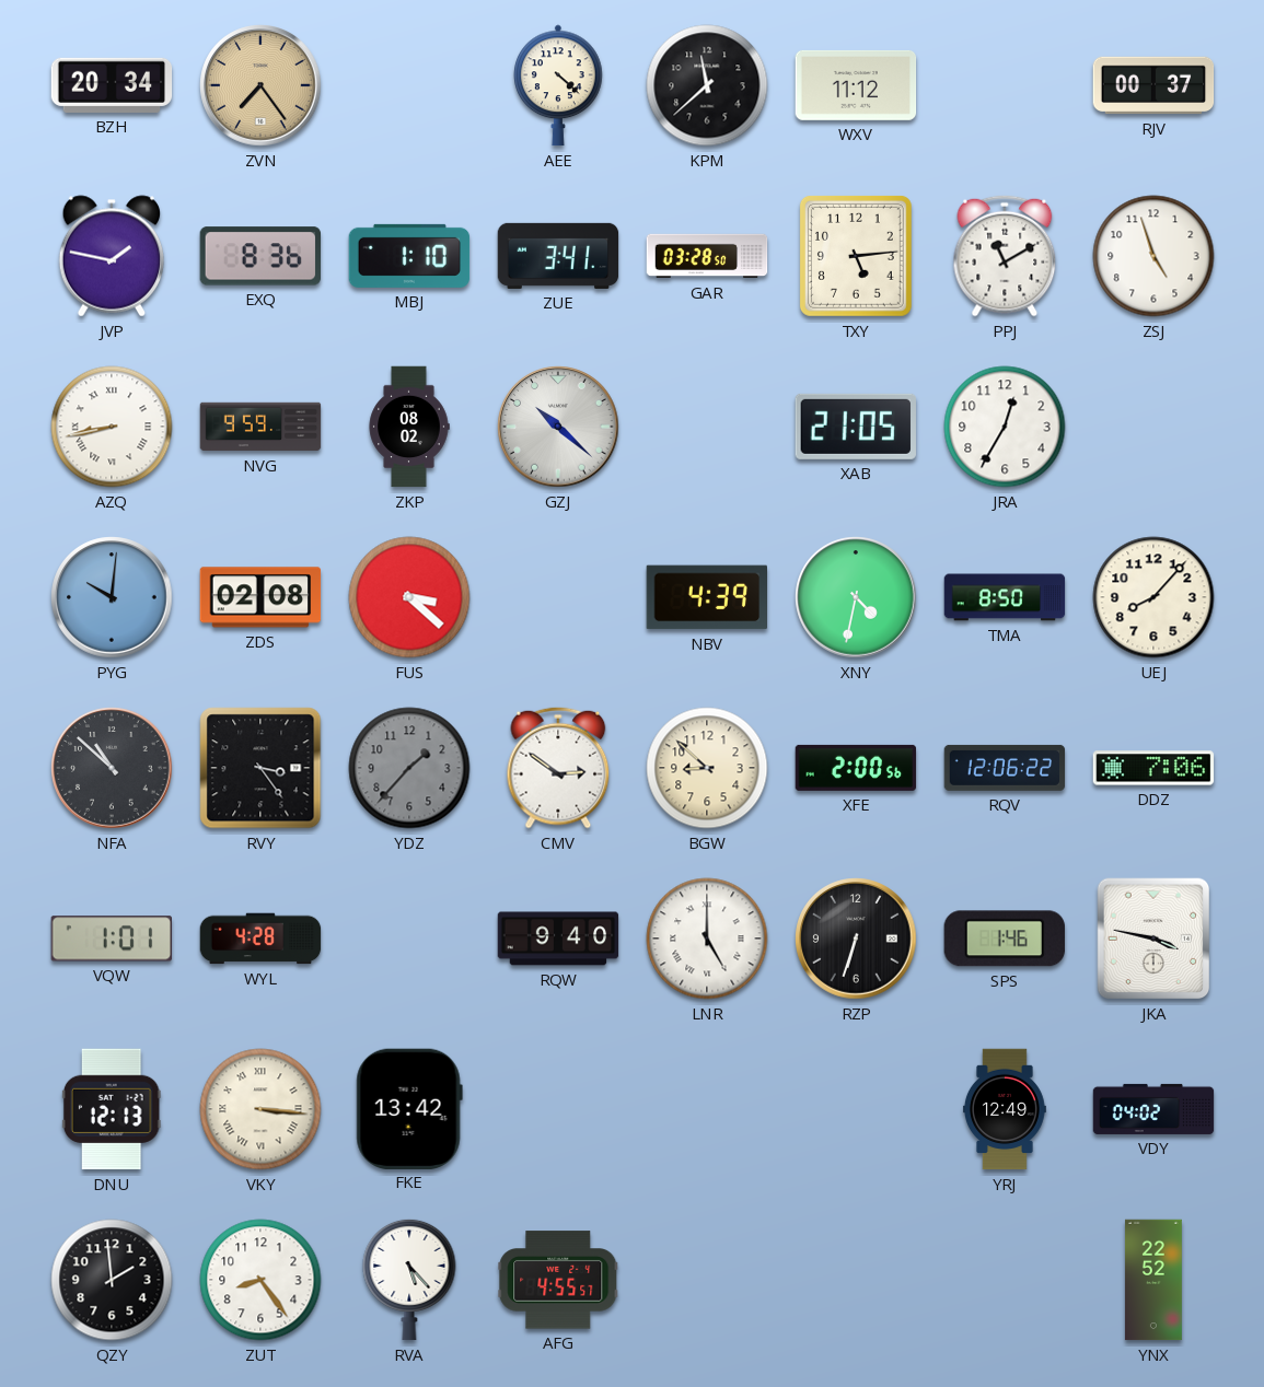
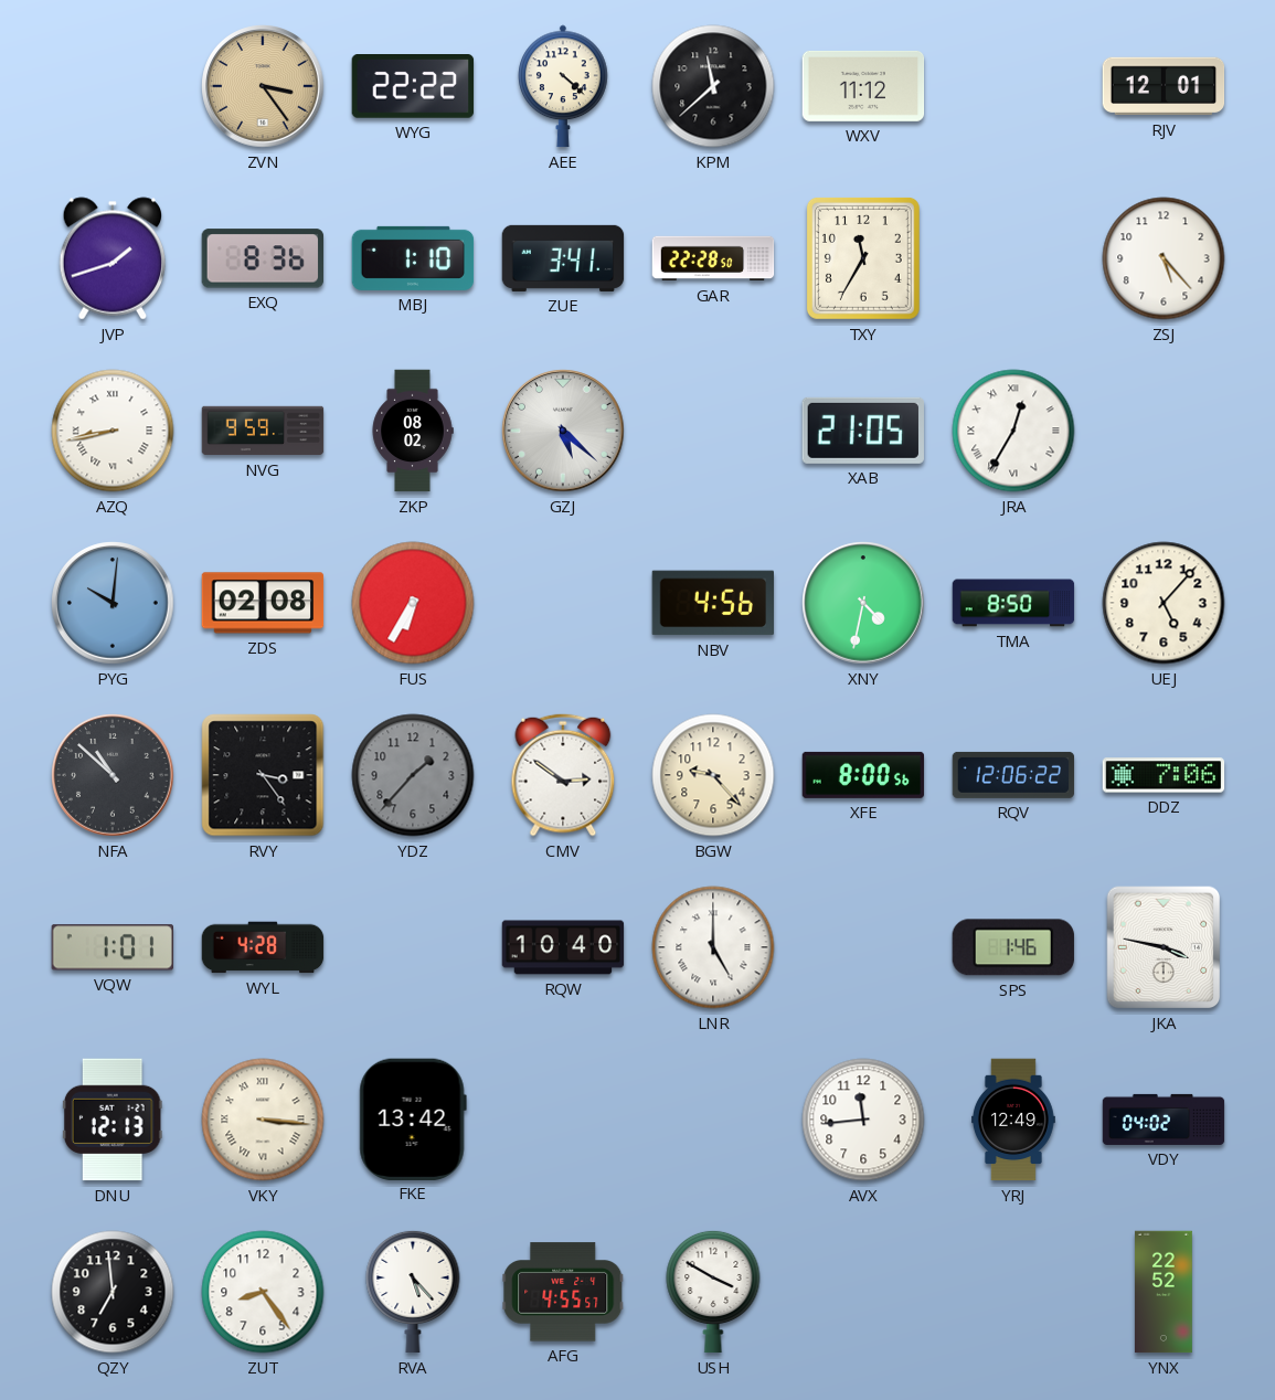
BZH: 20:34 -> none (112, 85)
ZVN: 7:24 -> 3:24 (263, 86)
WYG: none -> 22:22 (413, 87)
RJV: 00:37 -> 12:01 (1164, 86)
JVP: 1:47 -> 1:42 (113, 258)
GAR: 03:28 -> 22:28 (713, 258)
TXY: 5:14 -> 11:35 (863, 258)
PPJ: 11:10 -> none (1005, 256)
ZSJ: 4:57 -> 5:23 (1164, 258)
GZJ: 10:22 -> 5:22 (563, 431)
JRA numerals: Arabic -> Roman (1013, 431)
FUS: 3:22 -> 6:35 (413, 603)
NBV: 4:39 -> 4:56 (713, 603)
UEJ: 8:07 -> 5:07 (1164, 603)
BGW: 8:52 -> 9:23 (713, 775)
XFE: 2:00 -> 8:00 (863, 775)
RQW: 9:40 -> 10:40 (563, 947)
RZP: 6:33 -> none (856, 939)
AVX: none -> 11:44 (863, 1120)
QZY: 1:59 -> 6:59 (113, 1292)
USH: none -> 3:50 (713, 1292)
